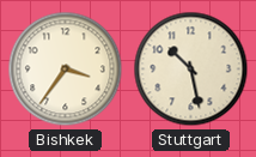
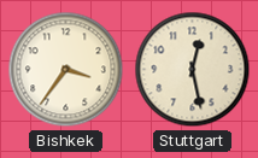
Stuttgart: 10:28 -> 12:28 (193, 70)
